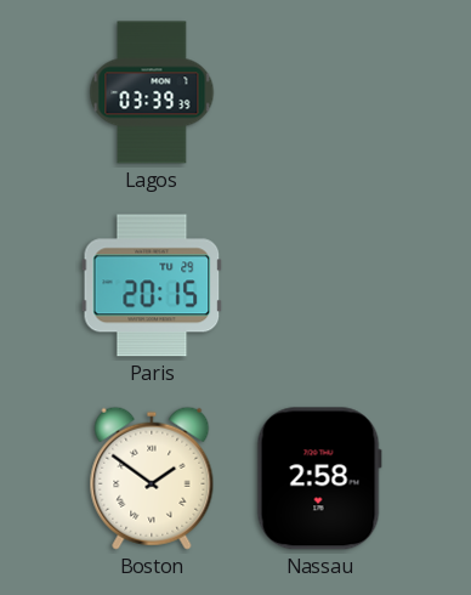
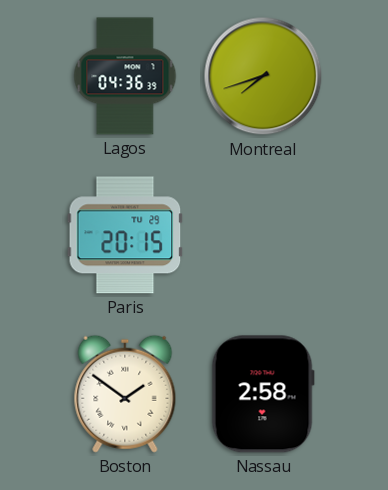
Lagos: 03:39 -> 04:36 (125, 76)
Montreal: none -> 7:42 (263, 76)
